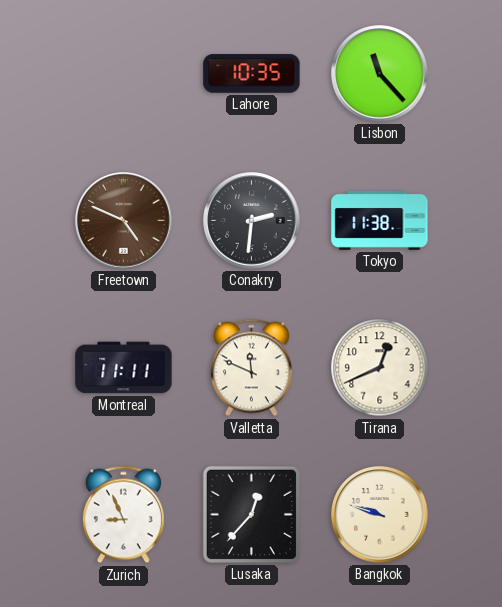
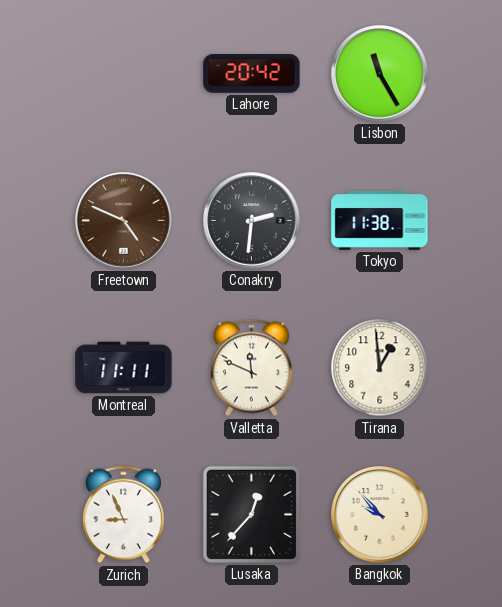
Lahore: 10:35 -> 20:42 (252, 74)
Lisbon: 11:23 -> 11:25 (380, 74)
Tirana: 12:41 -> 12:59 (380, 368)
Bangkok: 9:48 -> 9:53 (380, 515)
